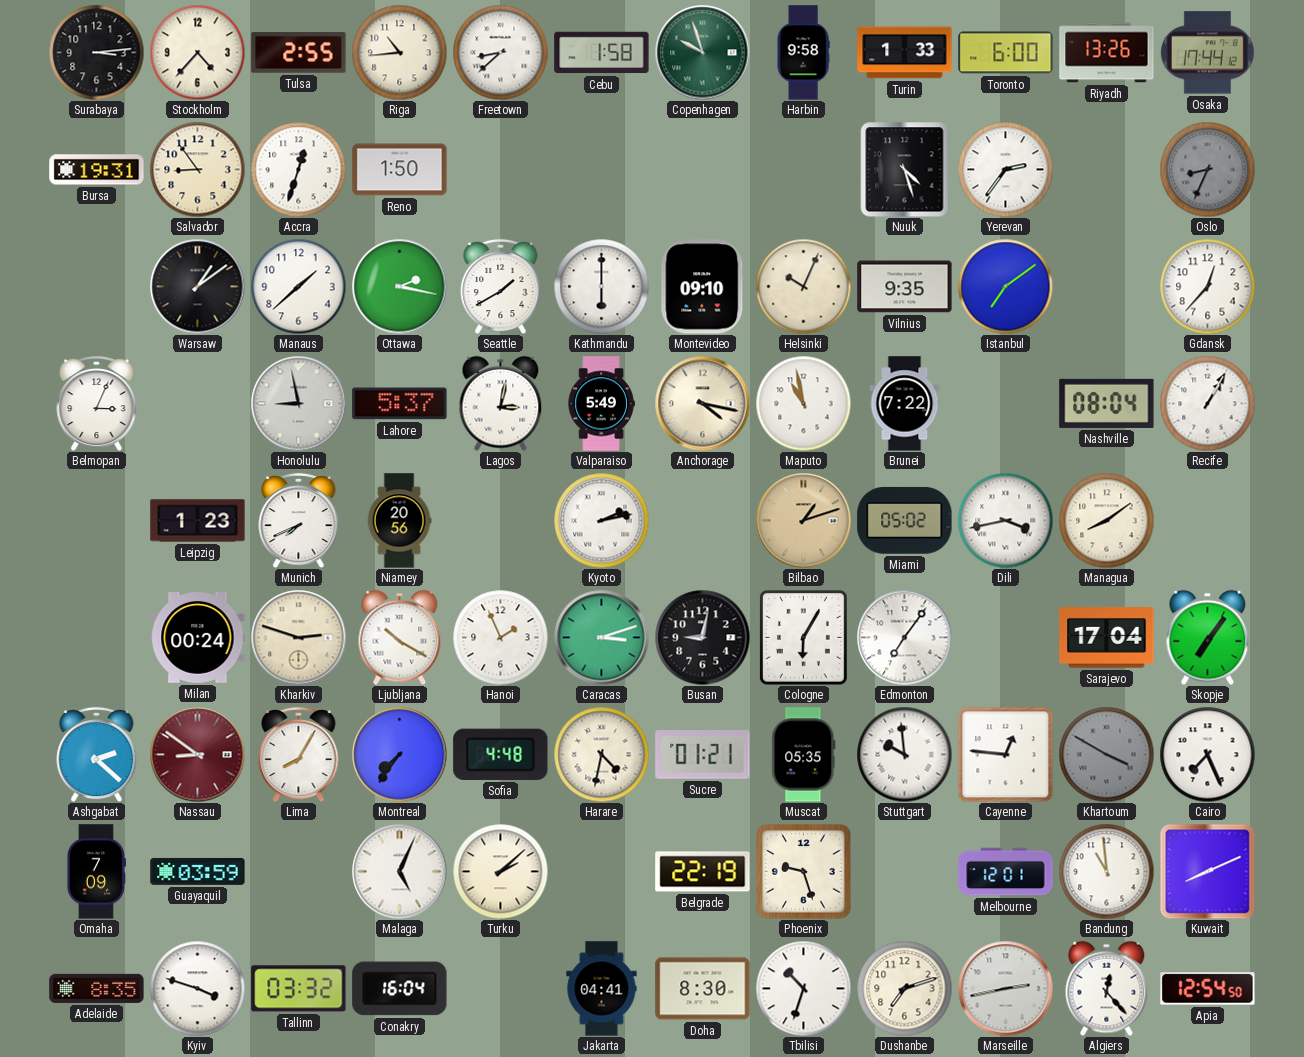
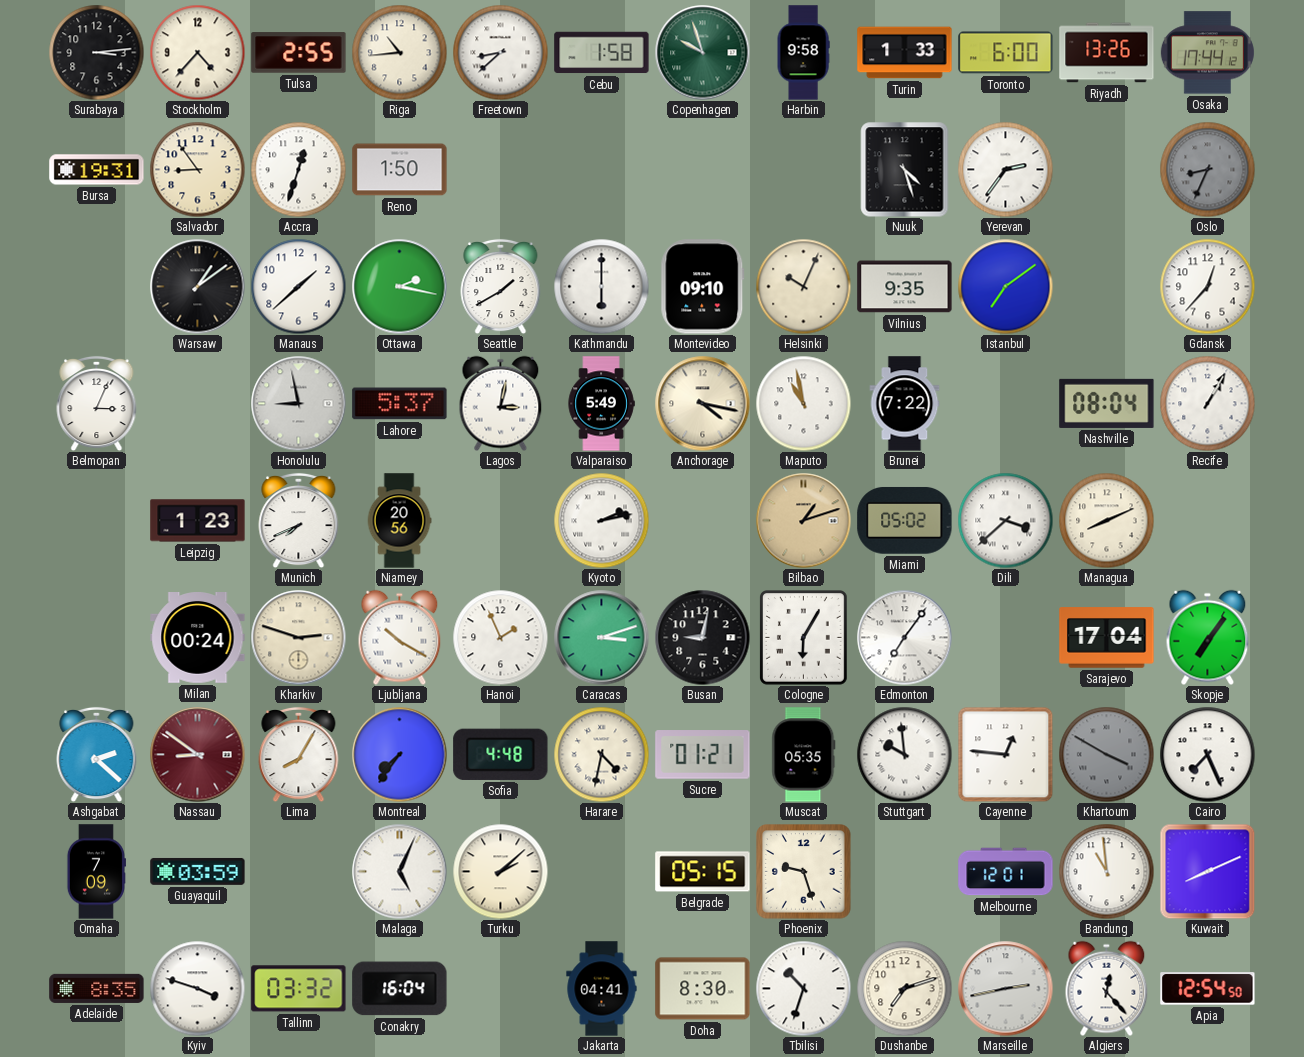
Dili: 3:43 -> 3:38 (1005, 520)
Managua: 8:09 -> 8:11 (1106, 520)
Belgrade: 22:19 -> 05:15 (703, 872)
